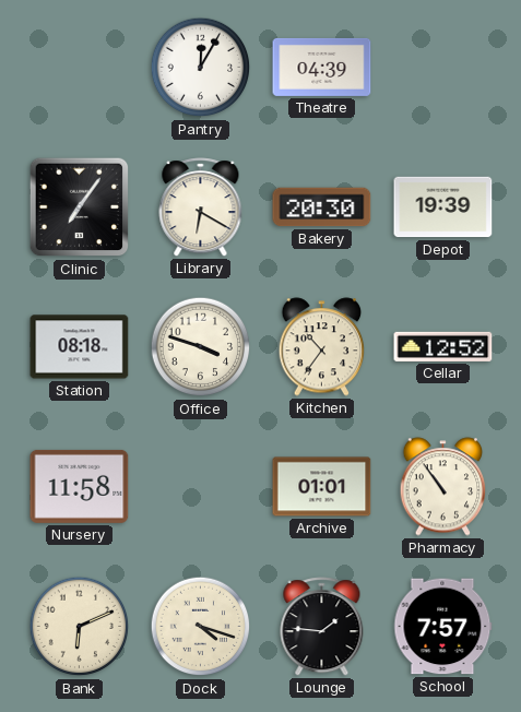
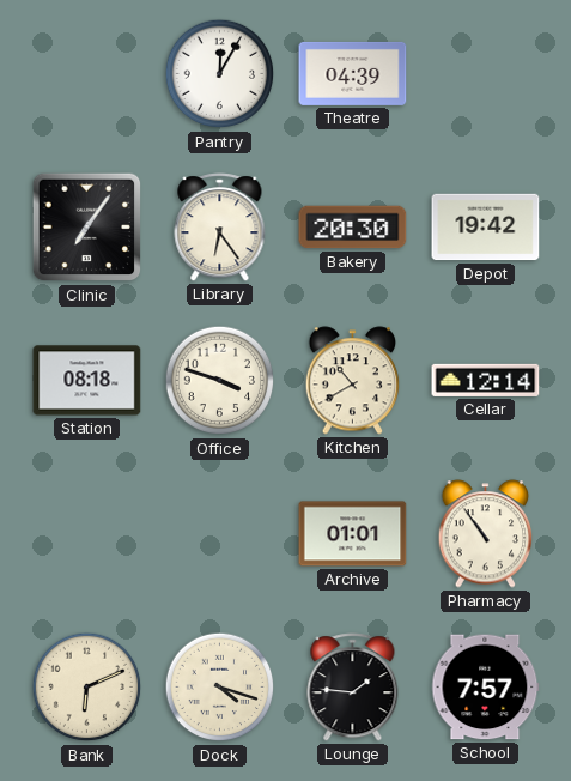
Library: 6:20 -> 6:24 (220, 228)
Depot: 19:39 -> 19:42 (486, 228)
Kitchen: 10:36 -> 10:40 (353, 381)
Cellar: 12:52 -> 12:14 (486, 380)
Nursery: 11:58 -> none (80, 486)
